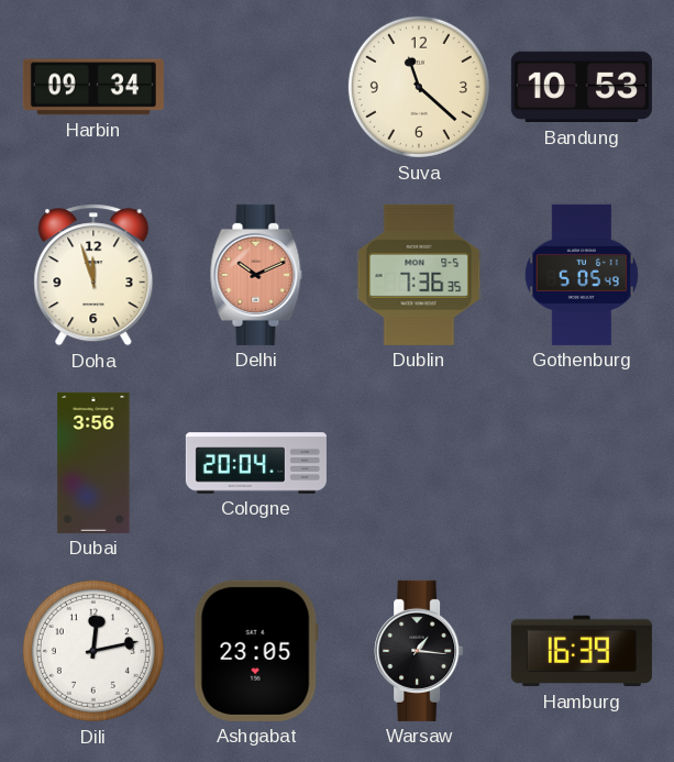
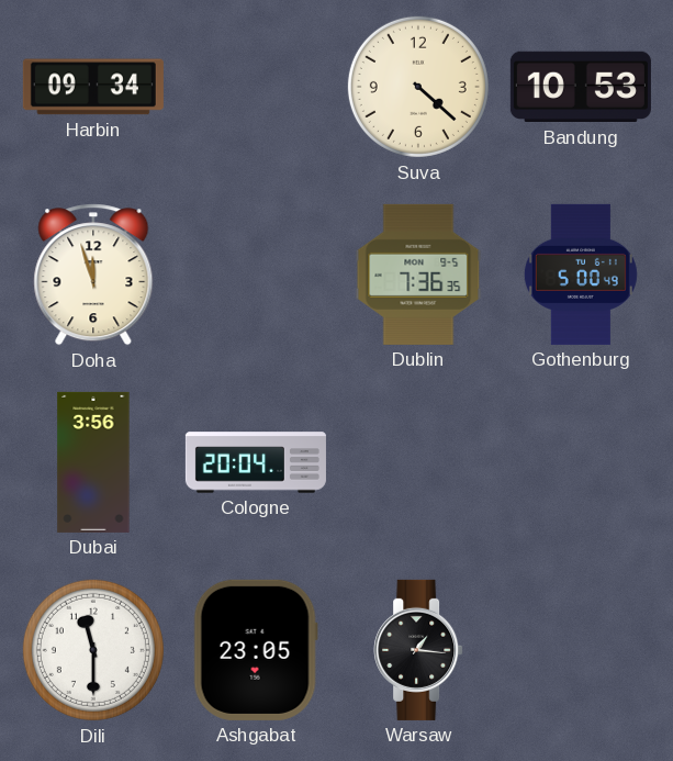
Suva: 11:22 -> 4:22 (418, 87)
Delhi: 10:11 -> none (256, 275)
Gothenburg: 5:05 -> 5:00 (581, 275)
Dili: 12:13 -> 11:30 (93, 650)
Hamburg: 16:39 -> none (582, 651)
